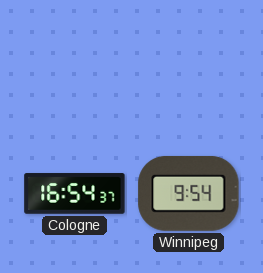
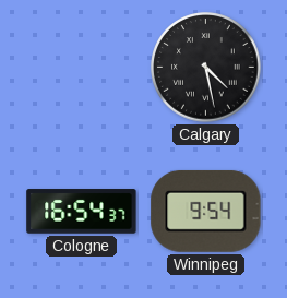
Calgary: none -> 4:28 (206, 68)
